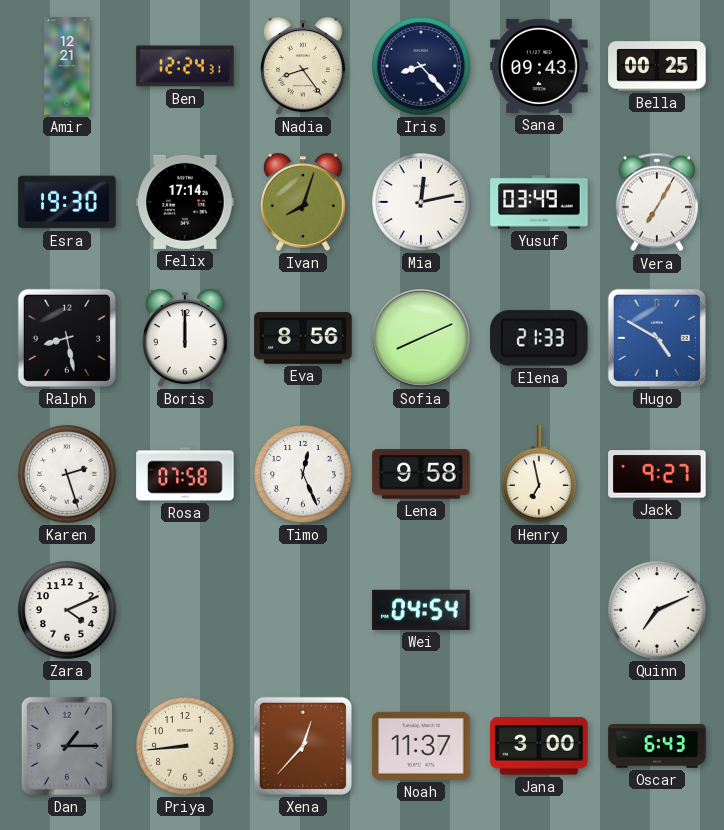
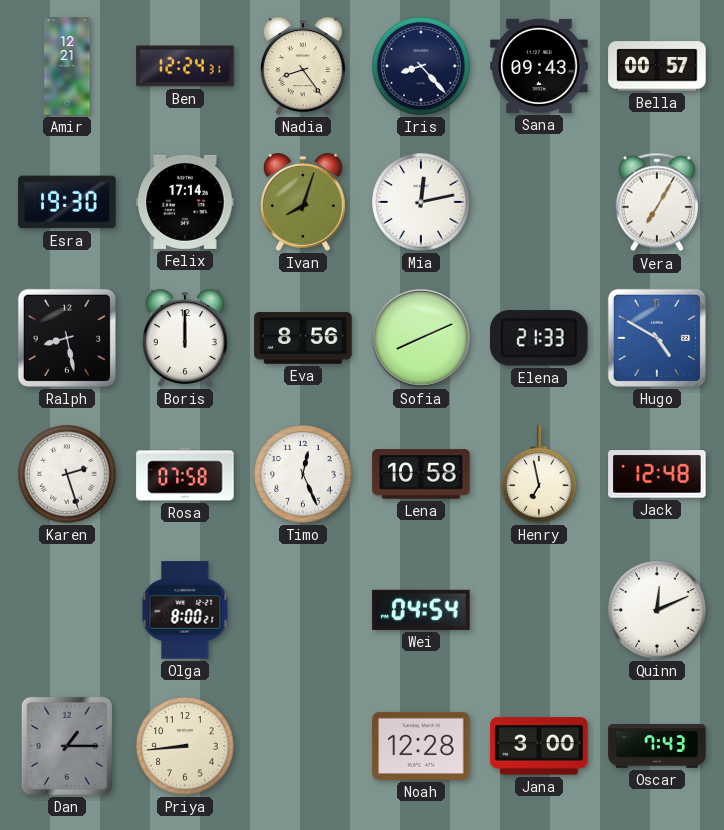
Bella: 00:25 -> 00:57 (657, 66)
Yusuf: 03:49 -> none (539, 202)
Lena: 9:58 -> 10:58 (421, 474)
Jack: 9:27 -> 12:48 (657, 474)
Zara: 4:11 -> none (67, 610)
Olga: none -> 8:00 (185, 610)
Quinn: 7:11 -> 12:11 (657, 610)
Xena: 12:37 -> none (303, 746)
Noah: 11:37 -> 12:28 (421, 746)
Oscar: 6:43 -> 7:43 (657, 747)
